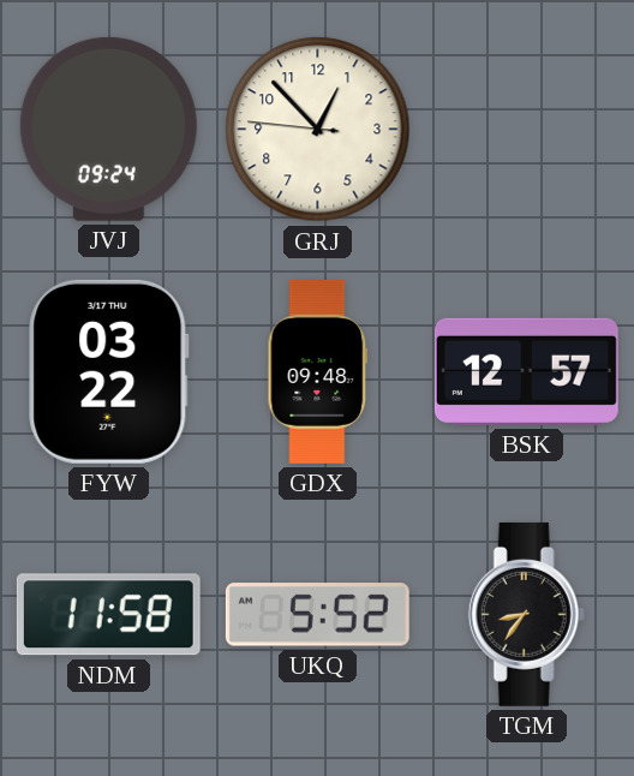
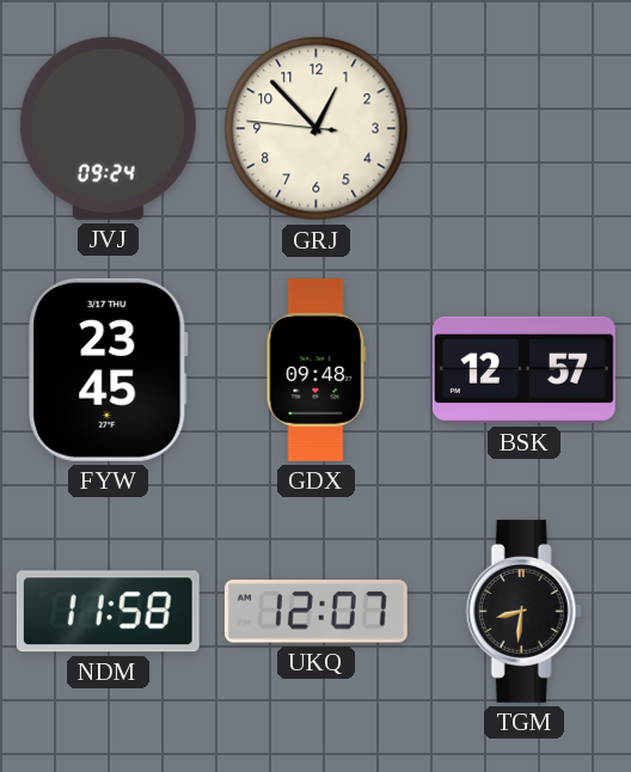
FYW: 03:22 -> 23:45 (109, 369)
UKQ: 5:52 -> 12:07 (315, 612)
TGM: 8:36 -> 8:31 (523, 611)
